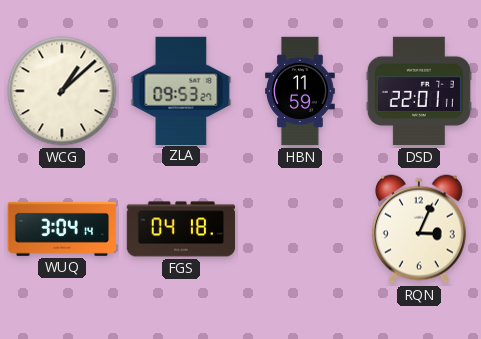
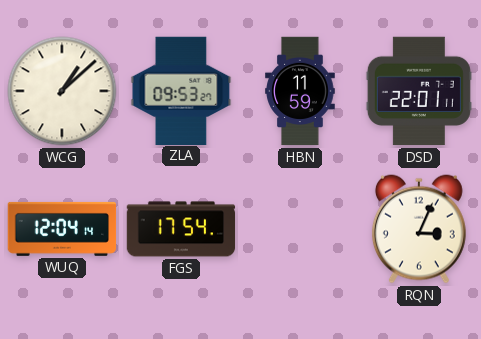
WUQ: 3:04 -> 12:04 (62, 229)
FGS: 04:18 -> 17:54 (181, 229)
